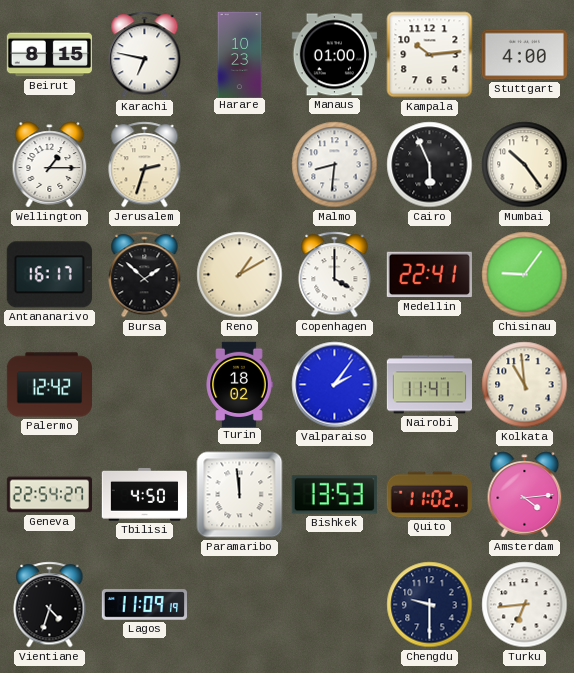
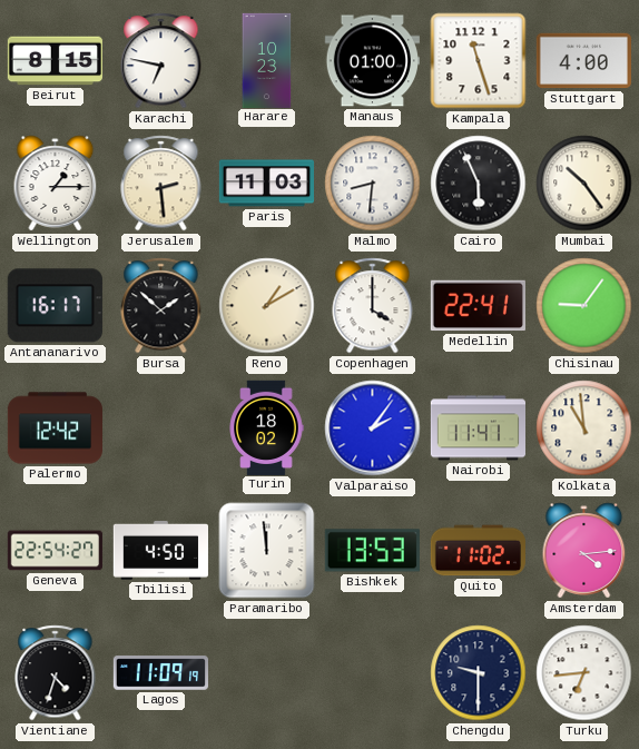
Kampala: 10:14 -> 11:27 (479, 61)
Jerusalem: 2:33 -> 2:29 (161, 184)
Paris: none -> 11:03 (266, 184)
